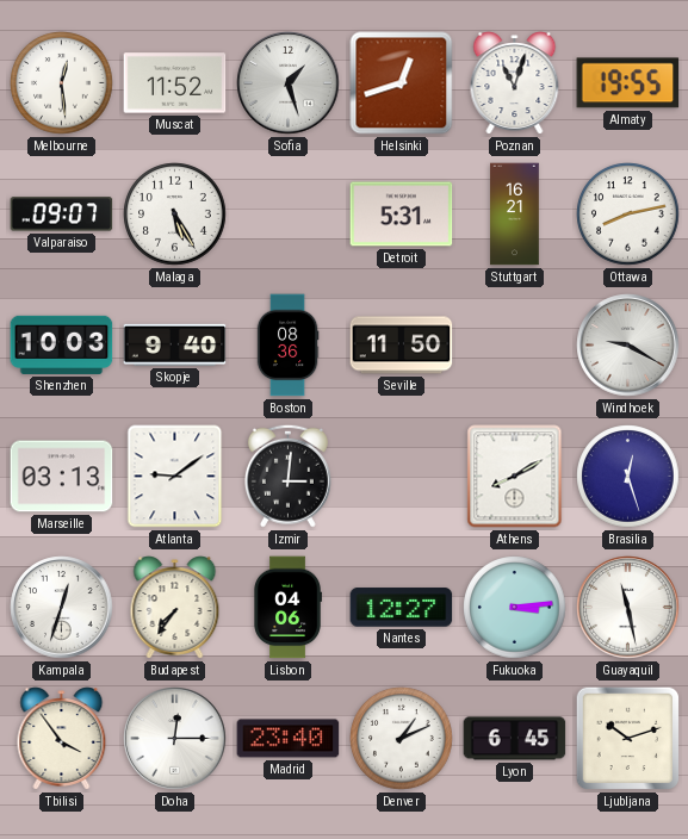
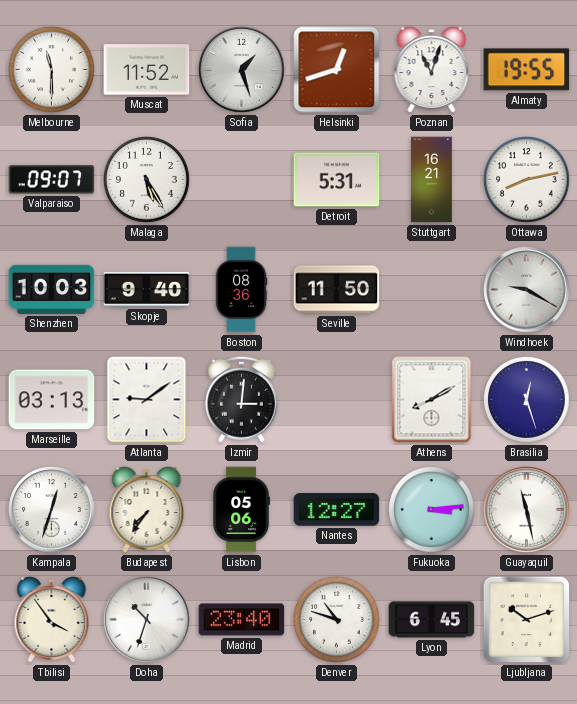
Melbourne: 12:29 -> 11:30 (52, 70)
Lisbon: 04:06 -> 05:06 (241, 510)
Doha: 12:15 -> 10:33 (147, 620)
Denver: 1:11 -> 10:48 (337, 620)
